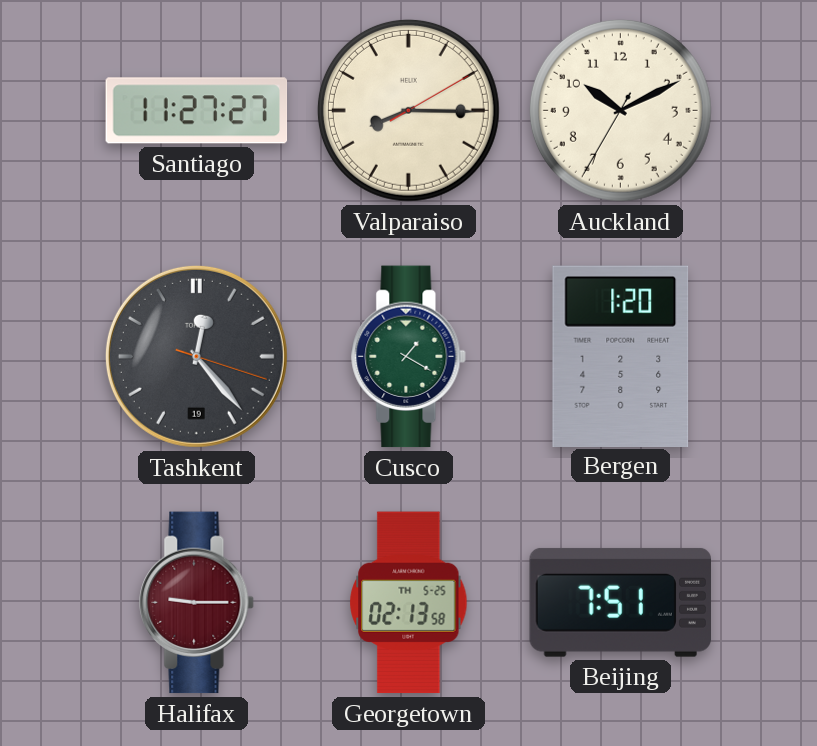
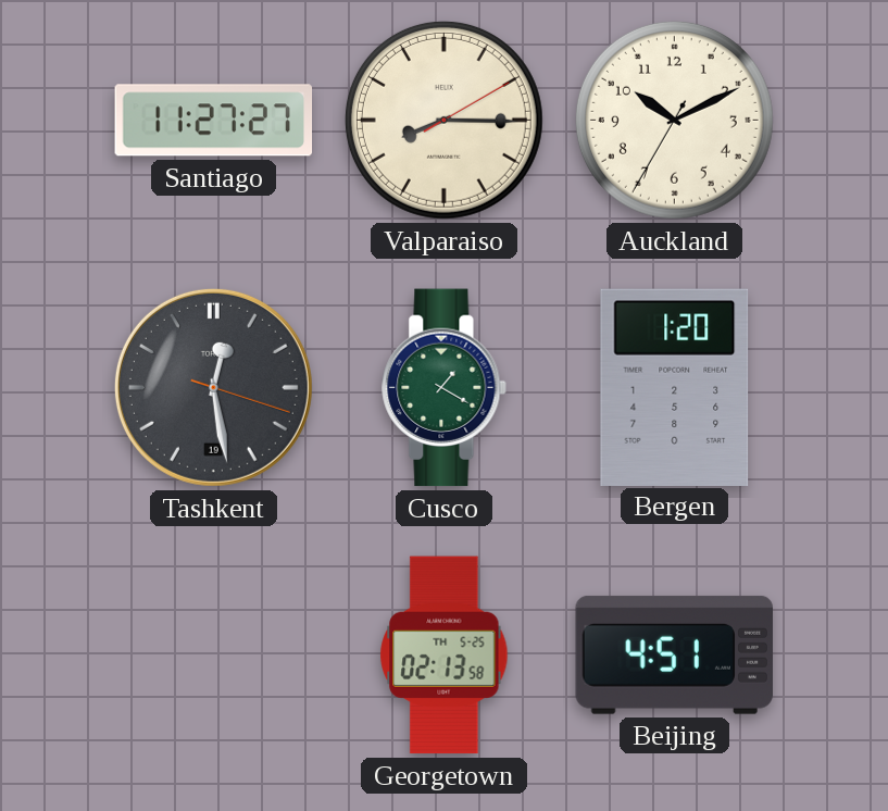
Tashkent: 12:23 -> 12:28 (213, 387)
Halifax: 9:15 -> none (197, 603)
Beijing: 7:51 -> 4:51 (674, 654)
